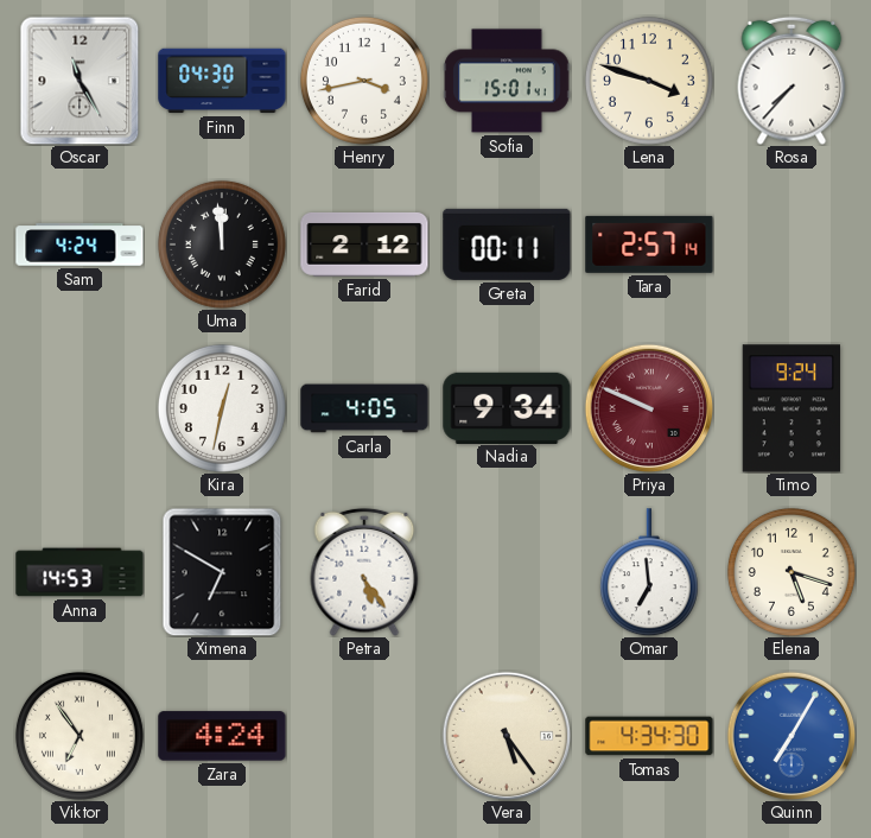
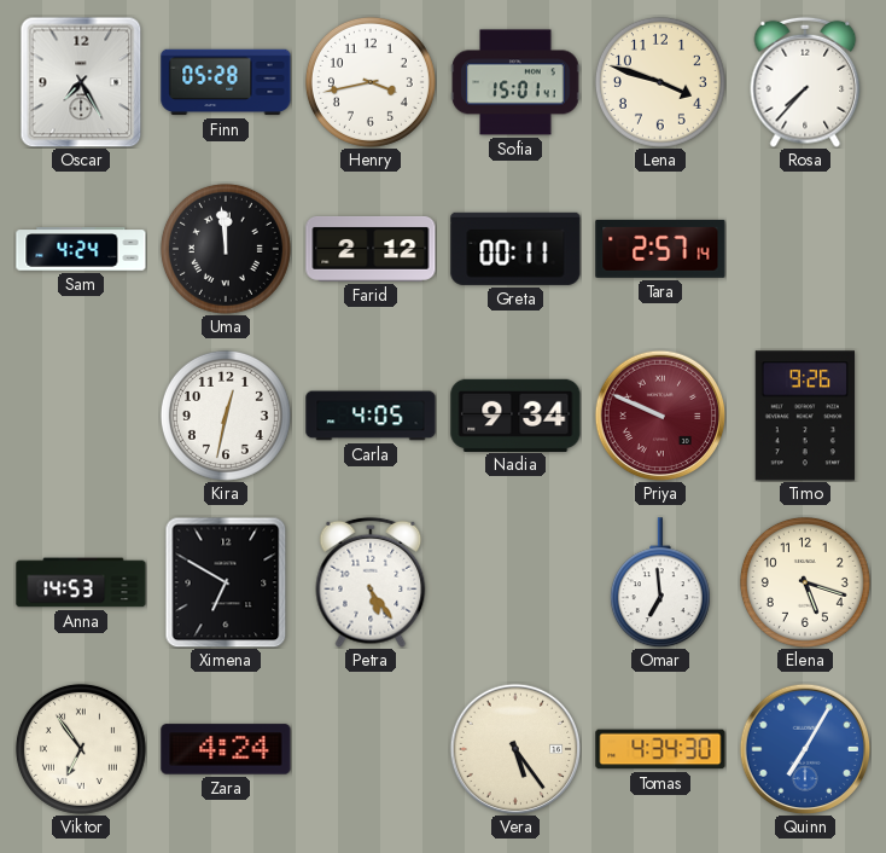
Oscar: 11:25 -> 7:25 (81, 82)
Finn: 04:30 -> 05:28 (226, 82)
Timo: 9:24 -> 9:26 (804, 416)
